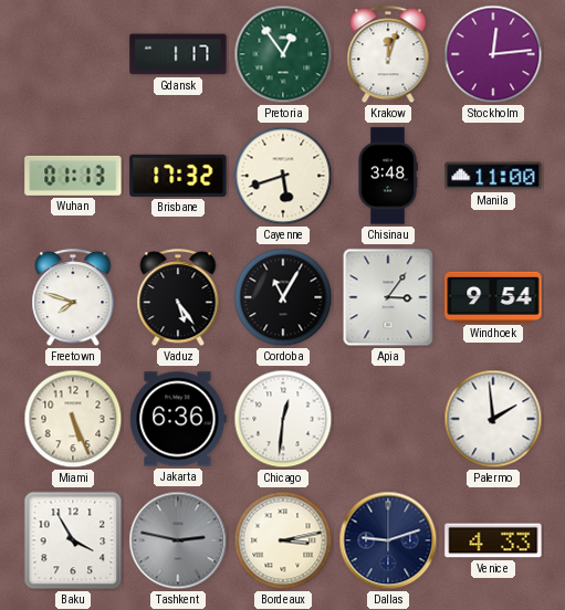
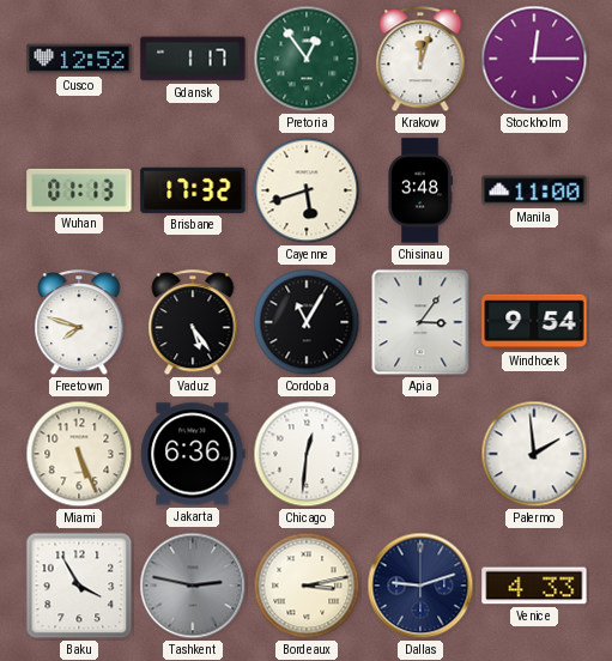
Cusco: none -> 12:52 (79, 59)
Stockholm: 12:14 -> 12:15 (534, 59)
